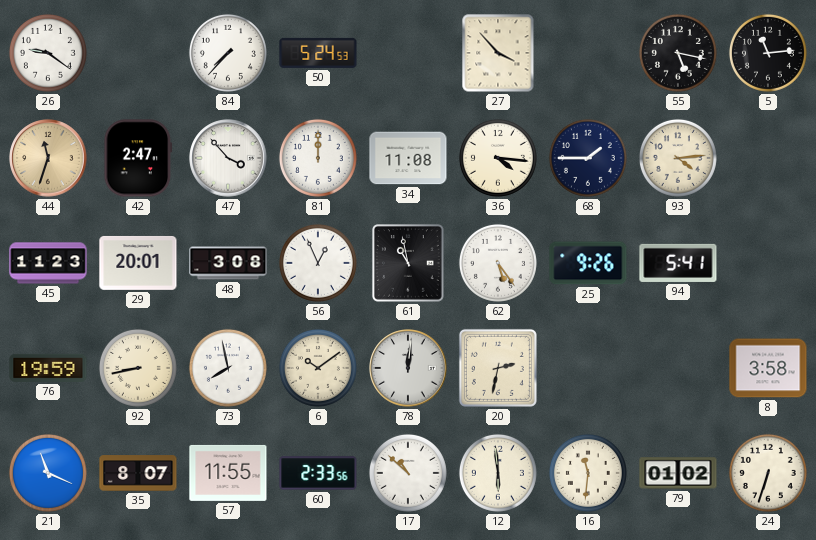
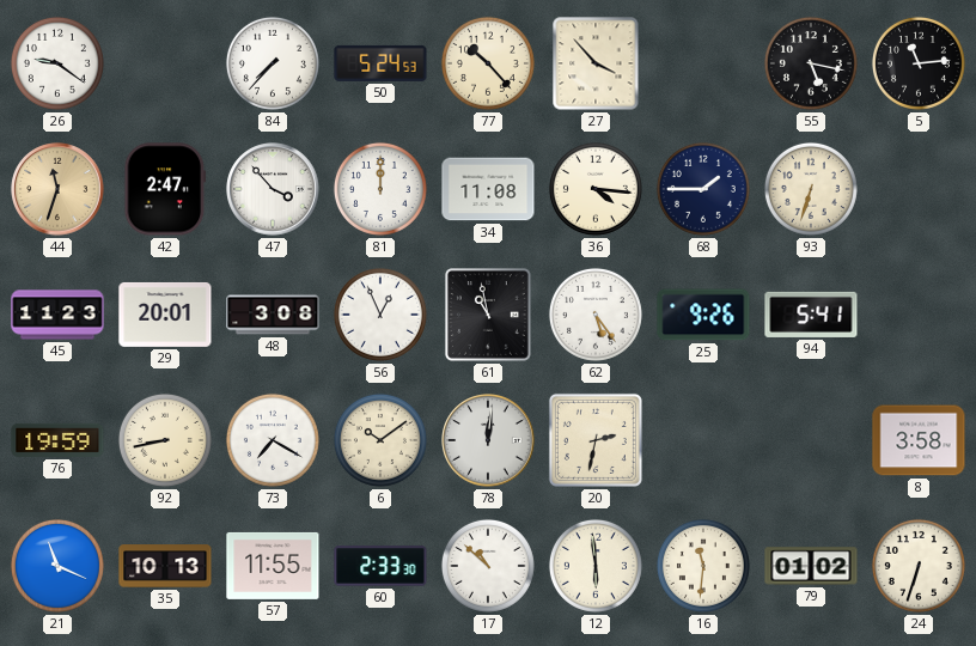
77: none -> 10:23 (488, 63)
93: 4:14 -> 6:33 (811, 189)
73: 7:58 -> 7:20 (273, 440)
35: 8:07 -> 10:13 (165, 566)
60: 2:33:56 -> 2:33:30 (380, 566)
